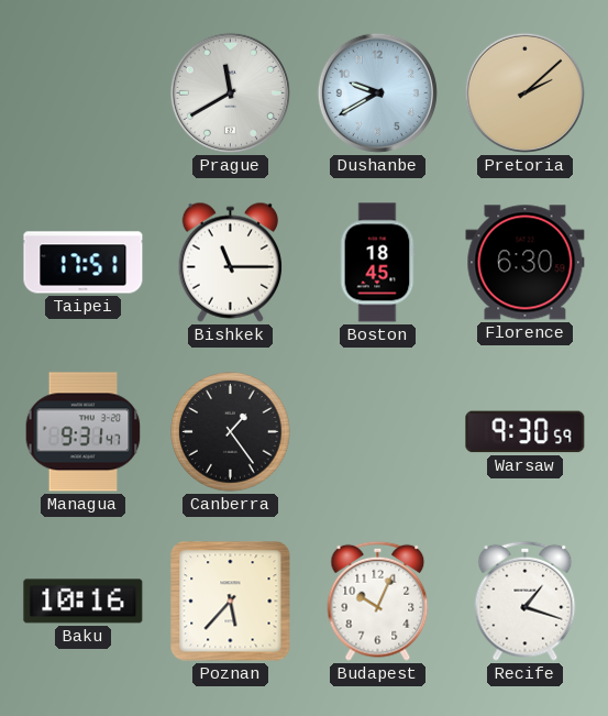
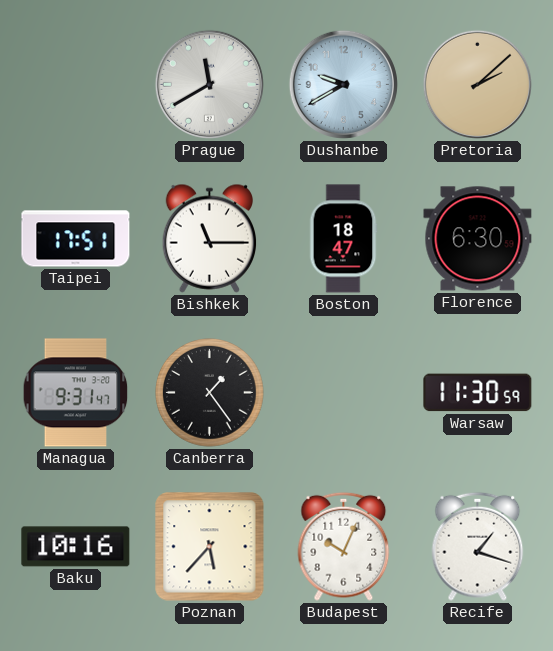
Boston: 18:45 -> 18:47 (343, 239)
Warsaw: 9:30 -> 11:30 (478, 393)
